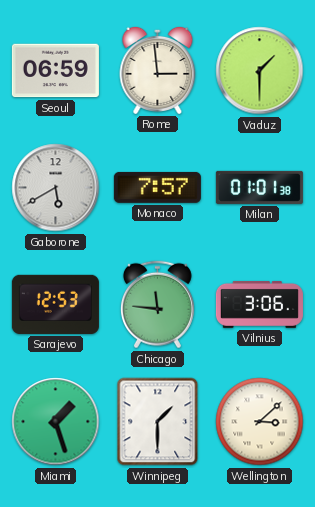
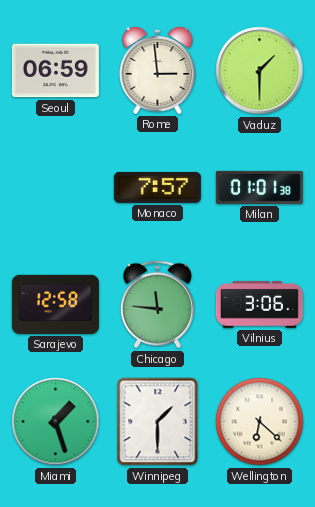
Gaborone: 5:40 -> none (56, 188)
Sarajevo: 12:53 -> 12:58 (55, 304)
Wellington: 3:08 -> 6:22 (260, 422)
